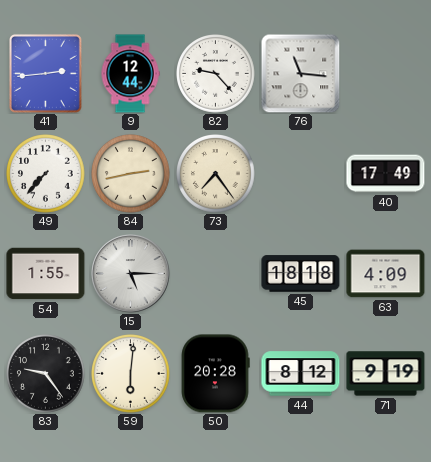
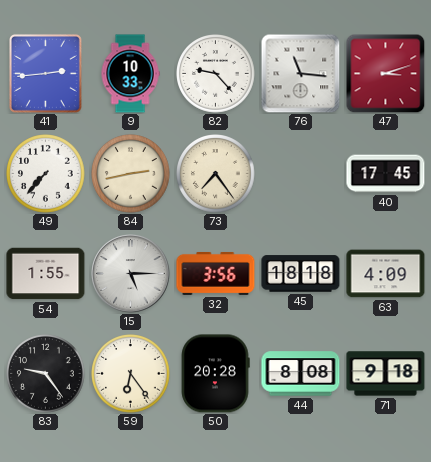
9: 12:44 -> 10:33 (130, 74)
47: none -> 3:12 (385, 73)
40: 17:49 -> 17:45 (386, 174)
32: none -> 3:56 (216, 273)
59: 6:01 -> 6:24 (131, 374)
44: 8:12 -> 8:08 (301, 374)
71: 9:19 -> 9:18 (386, 374)
